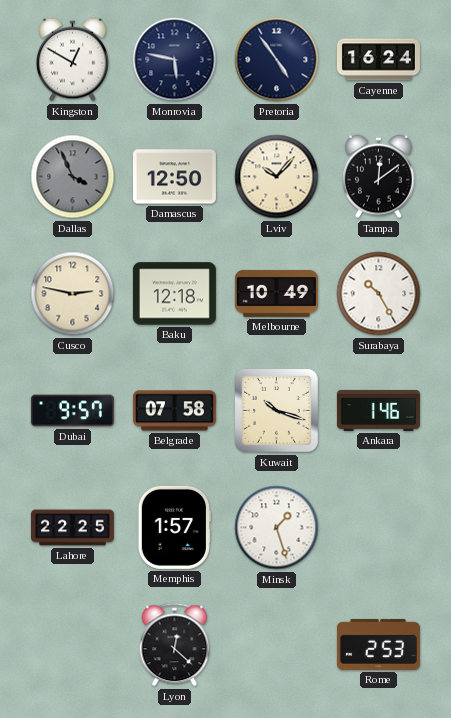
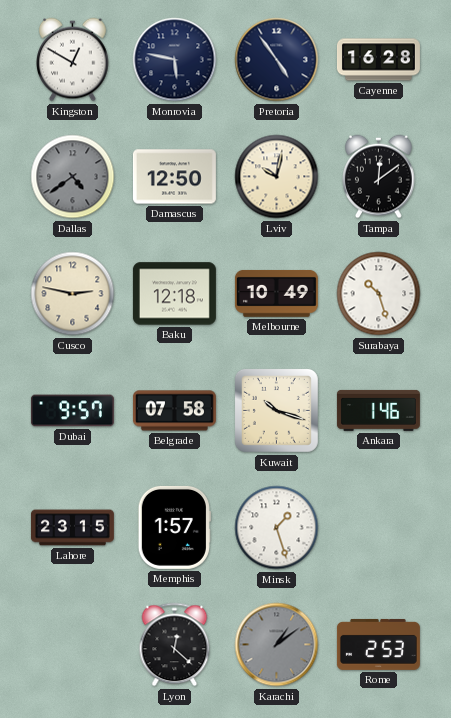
Cayenne: 16:24 -> 16:28 (378, 60)
Dallas: 3:56 -> 4:39 (73, 177)
Lviv: 10:07 -> 10:02 (277, 177)
Surabaya: 10:25 -> 10:27 (379, 294)
Lahore: 22:25 -> 23:15 (72, 528)
Karachi: none -> 1:09 (277, 645)
